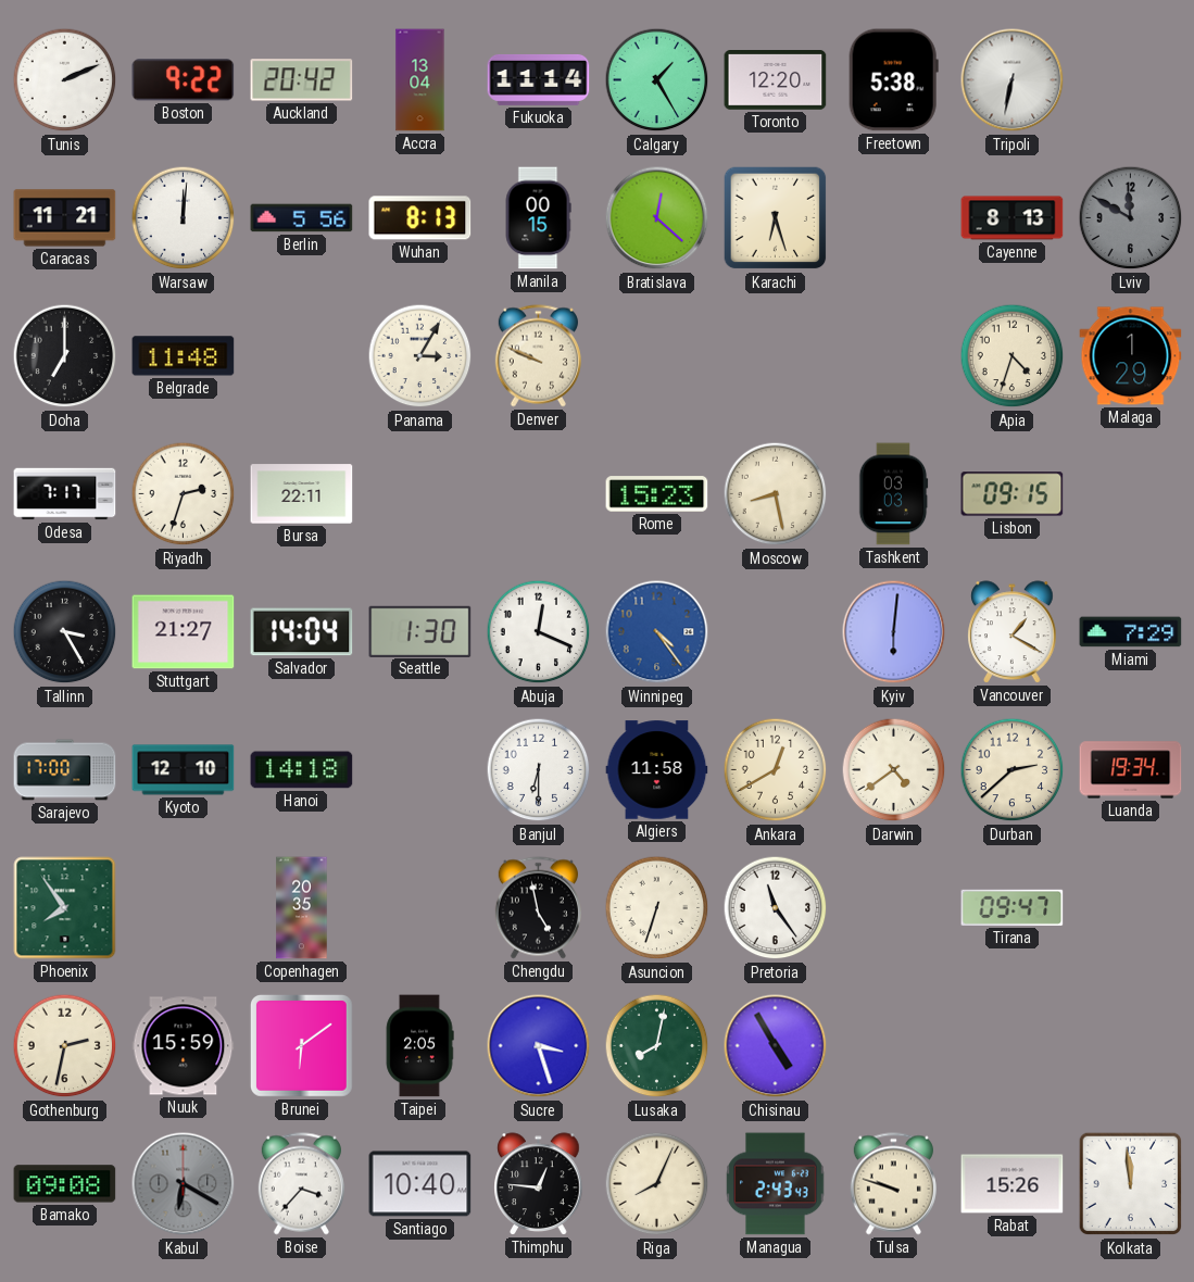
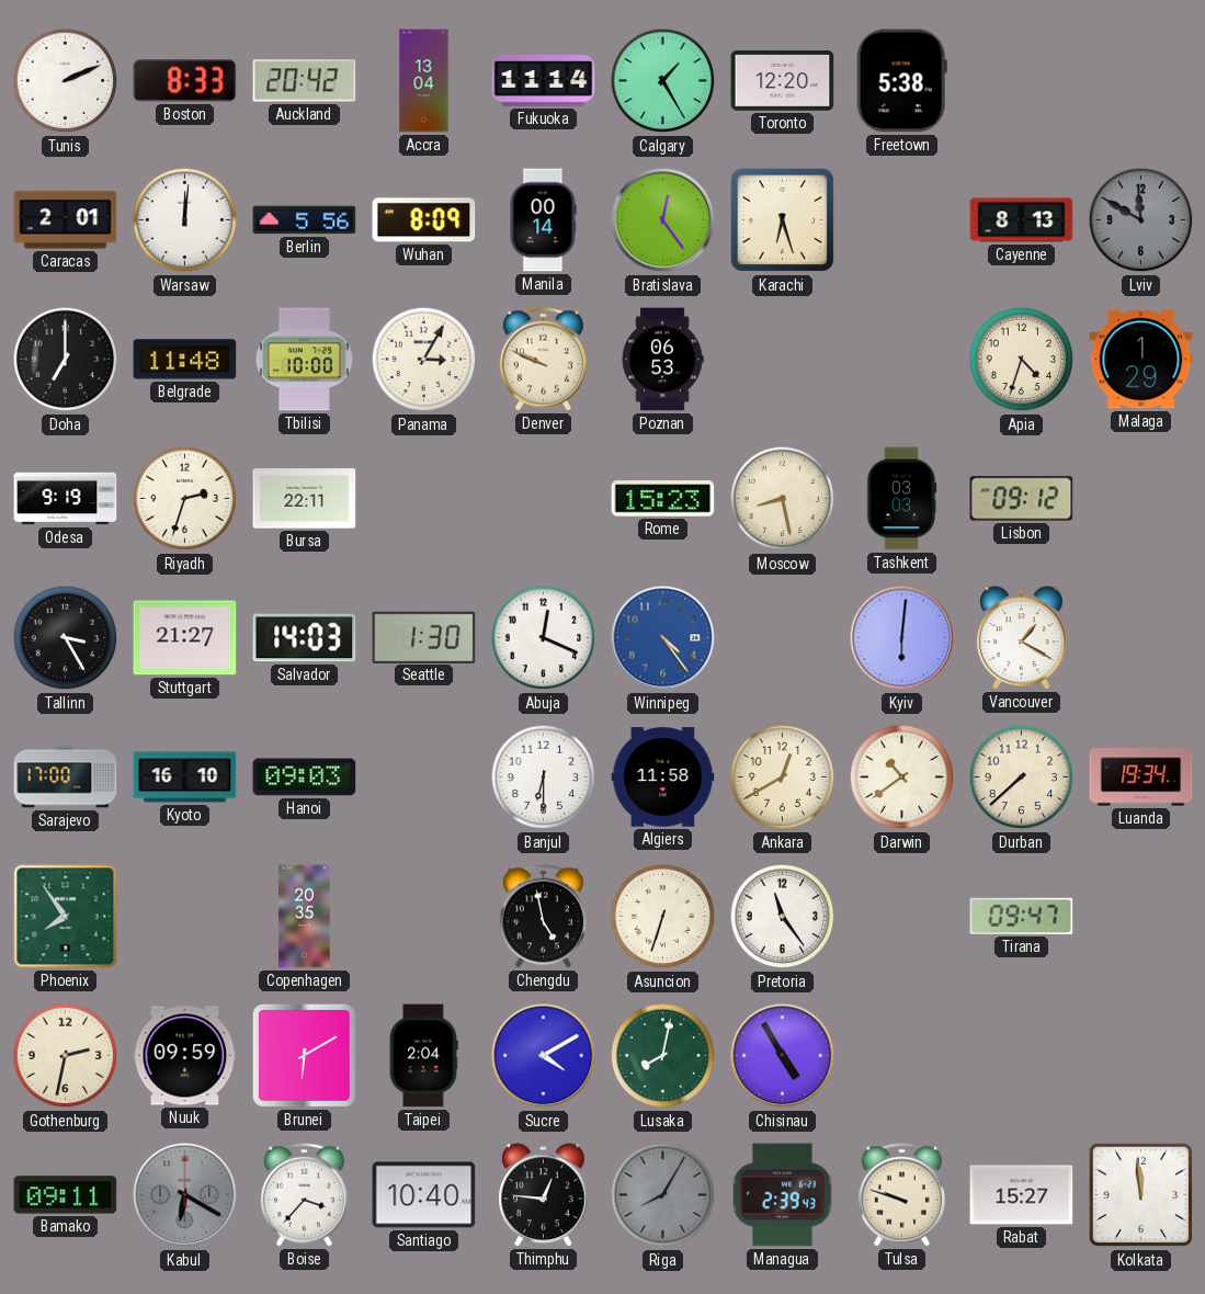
Boston: 9:22 -> 8:33 (185, 81)
Tripoli: 6:32 -> none (1013, 80)
Caracas: 11:21 -> 2:01 (66, 220)
Wuhan: 8:13 -> 8:09 (424, 220)
Manila: 00:15 -> 00:14 (543, 220)
Bratislava: 12:22 -> 12:24 (663, 220)
Tbilisi: none -> 10:00 (304, 360)
Poznan: none -> 06:53 (662, 360)
Odesa: 7:17 -> 9:19 (66, 499)
Lisbon: 09:15 -> 09:12 (1022, 499)
Salvador: 14:04 -> 14:03 (305, 638)
Miami: 7:29 -> none (1131, 632)
Kyoto: 12:10 -> 16:10 (185, 777)
Hanoi: 14:18 -> 09:03 (305, 777)
Darwin: 4:39 -> 10:39 (902, 777)
Durban: 2:38 -> 7:38 (1022, 777)
Nuuk: 15:59 -> 09:59 (185, 1056)
Brunei: 6:09 -> 6:10 (304, 1055)
Taipei: 2:05 -> 2:04 (423, 1056)
Sucre: 3:27 -> 4:10 (544, 1056)
Bamako: 09:08 -> 09:11 (66, 1195)
Riga: 8:04 -> 8:05 (663, 1195)
Riga dial: cream -> grey (663, 1195)
Managua: 2:43 -> 2:39 (783, 1195)
Rabat: 15:26 -> 15:27 (1022, 1195)
